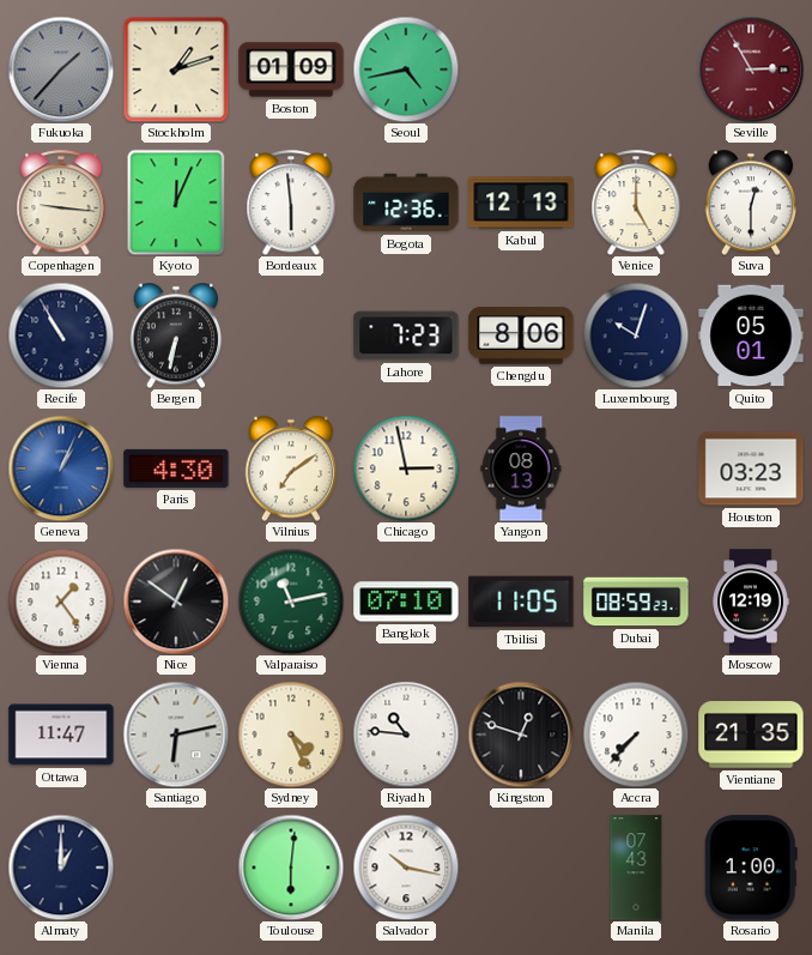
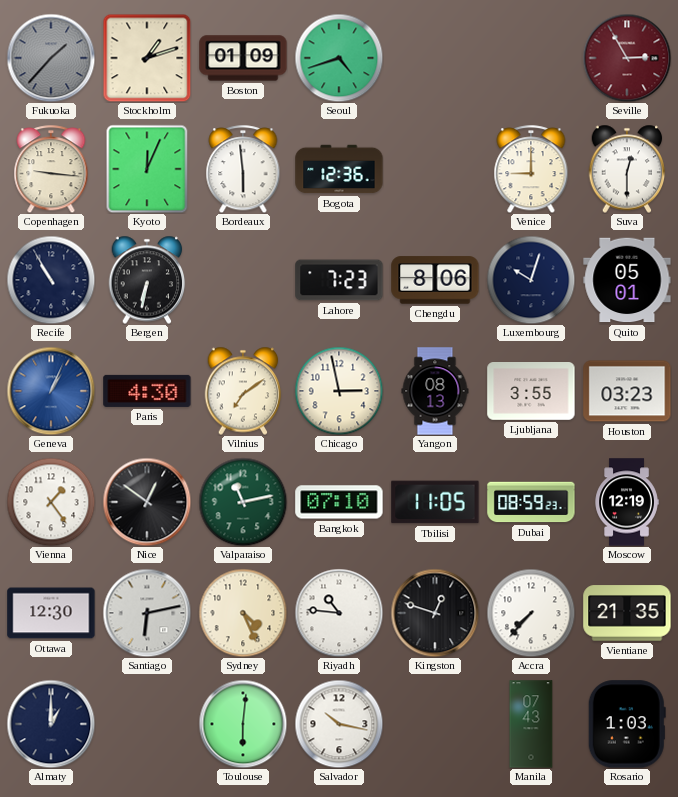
Seoul: 4:43 -> 4:42 (339, 58)
Kabul: 12:13 -> none (521, 203)
Venice: 5:00 -> 9:00 (531, 169)
Ljubljana: none -> 3:55 (531, 392)
Ottawa: 11:47 -> 12:30 (51, 613)
Rosario: 1:00 -> 1:03 (627, 724)
